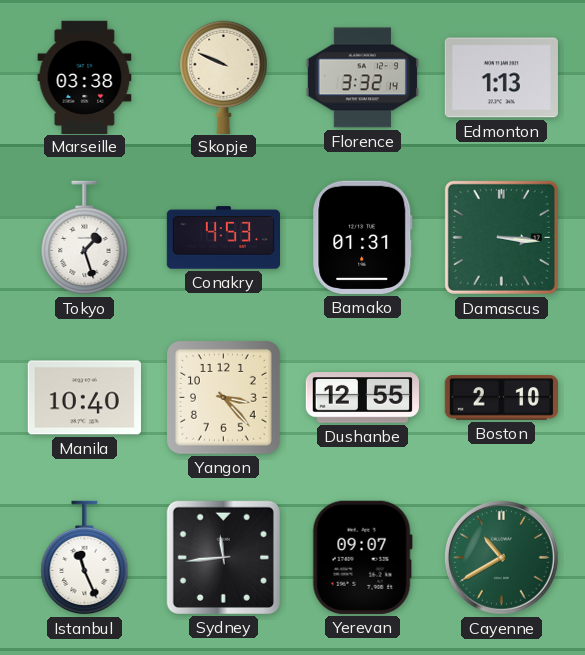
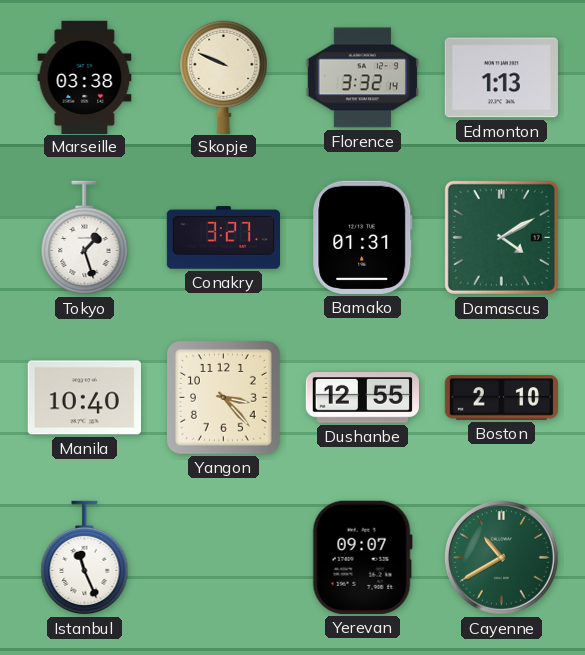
Conakry: 4:53 -> 3:27 (223, 238)
Damascus: 3:16 -> 4:10 (501, 237)
Sydney: 11:44 -> none (223, 557)
